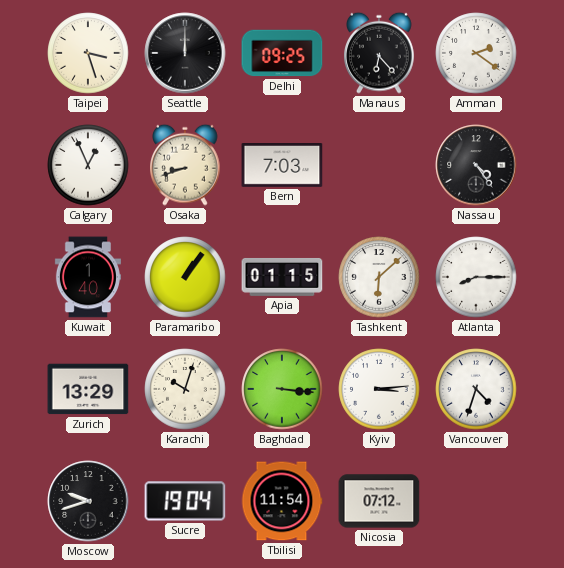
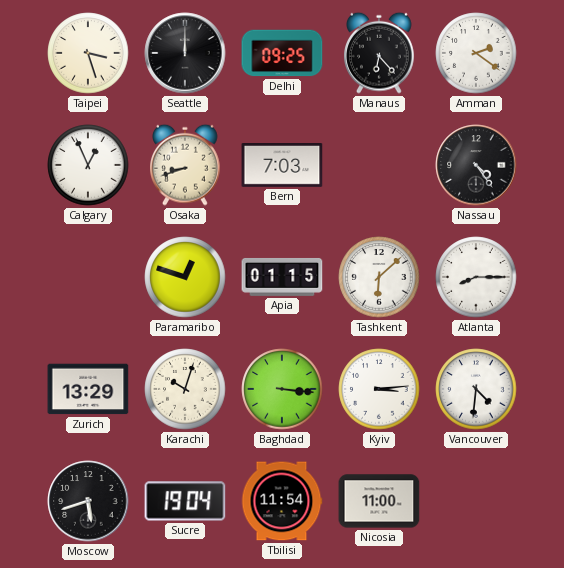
Kuwait: 1:40 -> none (88, 277)
Paramaribo: 1:06 -> 12:48 (185, 277)
Vancouver: 4:33 -> 4:31 (476, 389)
Moscow: 9:42 -> 5:42 (88, 501)
Nicosia: 07:12 -> 11:00 (379, 501)
